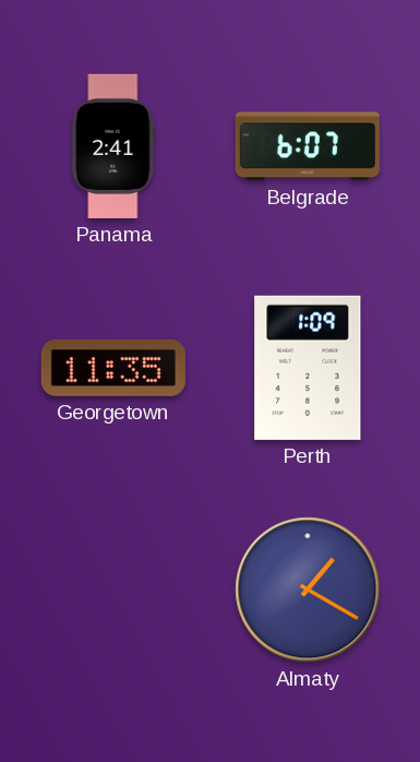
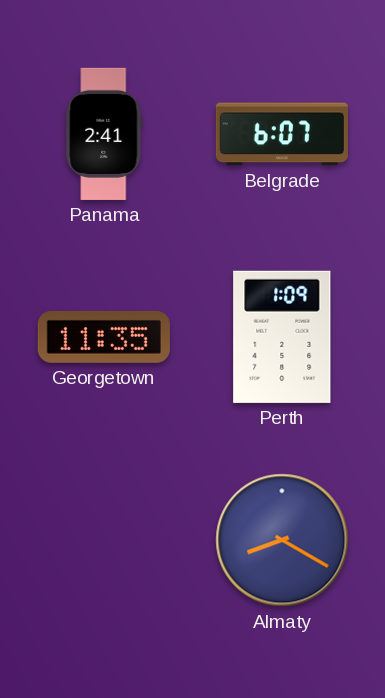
Almaty: 1:20 -> 8:20 (282, 540)
